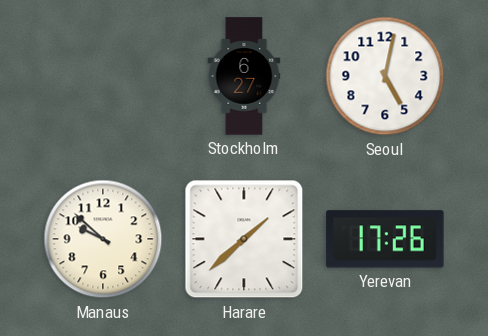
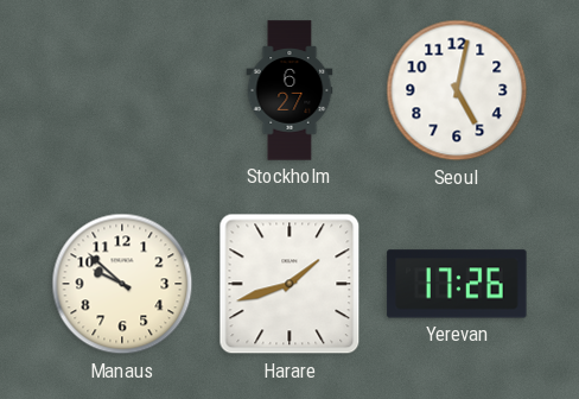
Harare: 1:38 -> 1:42 (289, 284)
